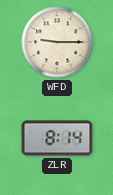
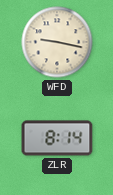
WFD: 9:15 -> 9:17 (57, 42)
